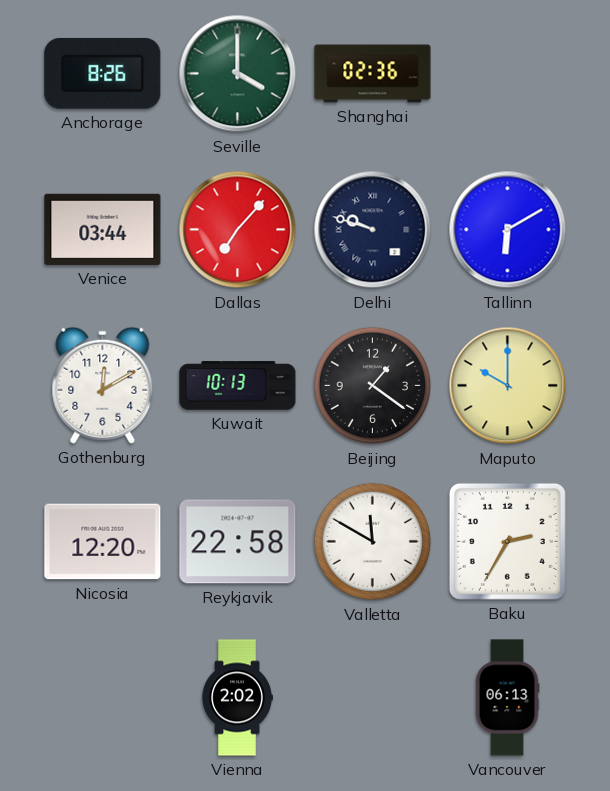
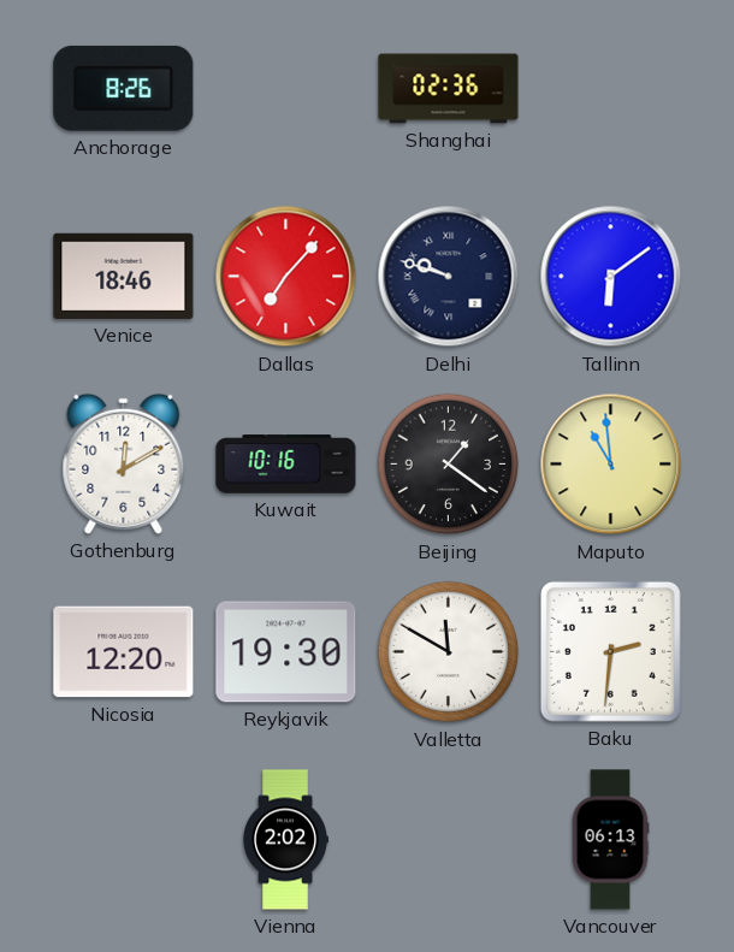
Seville: 4:00 -> none (238, 74)
Venice: 03:44 -> 18:46 (124, 276)
Tallinn: 6:10 -> 6:09 (611, 277)
Kuwait: 10:13 -> 10:16 (286, 465)
Maputo: 10:00 -> 10:59 (611, 465)
Reykjavik: 22:58 -> 19:30 (286, 652)
Baku: 2:35 -> 2:31 (610, 651)
